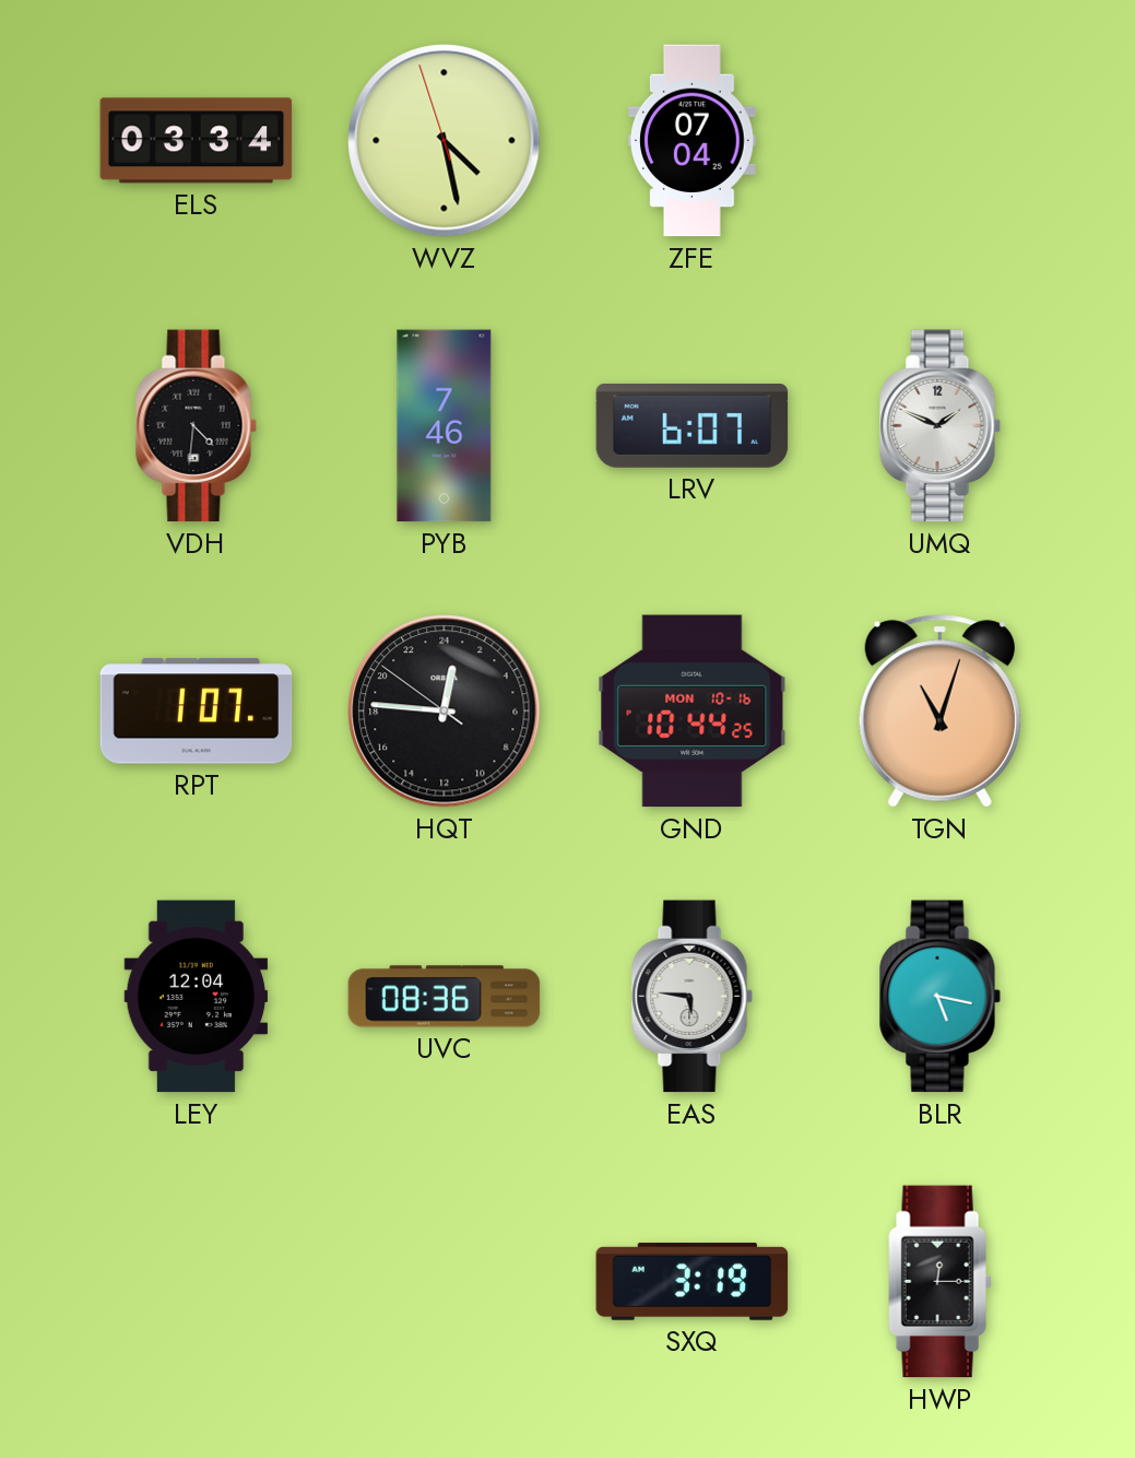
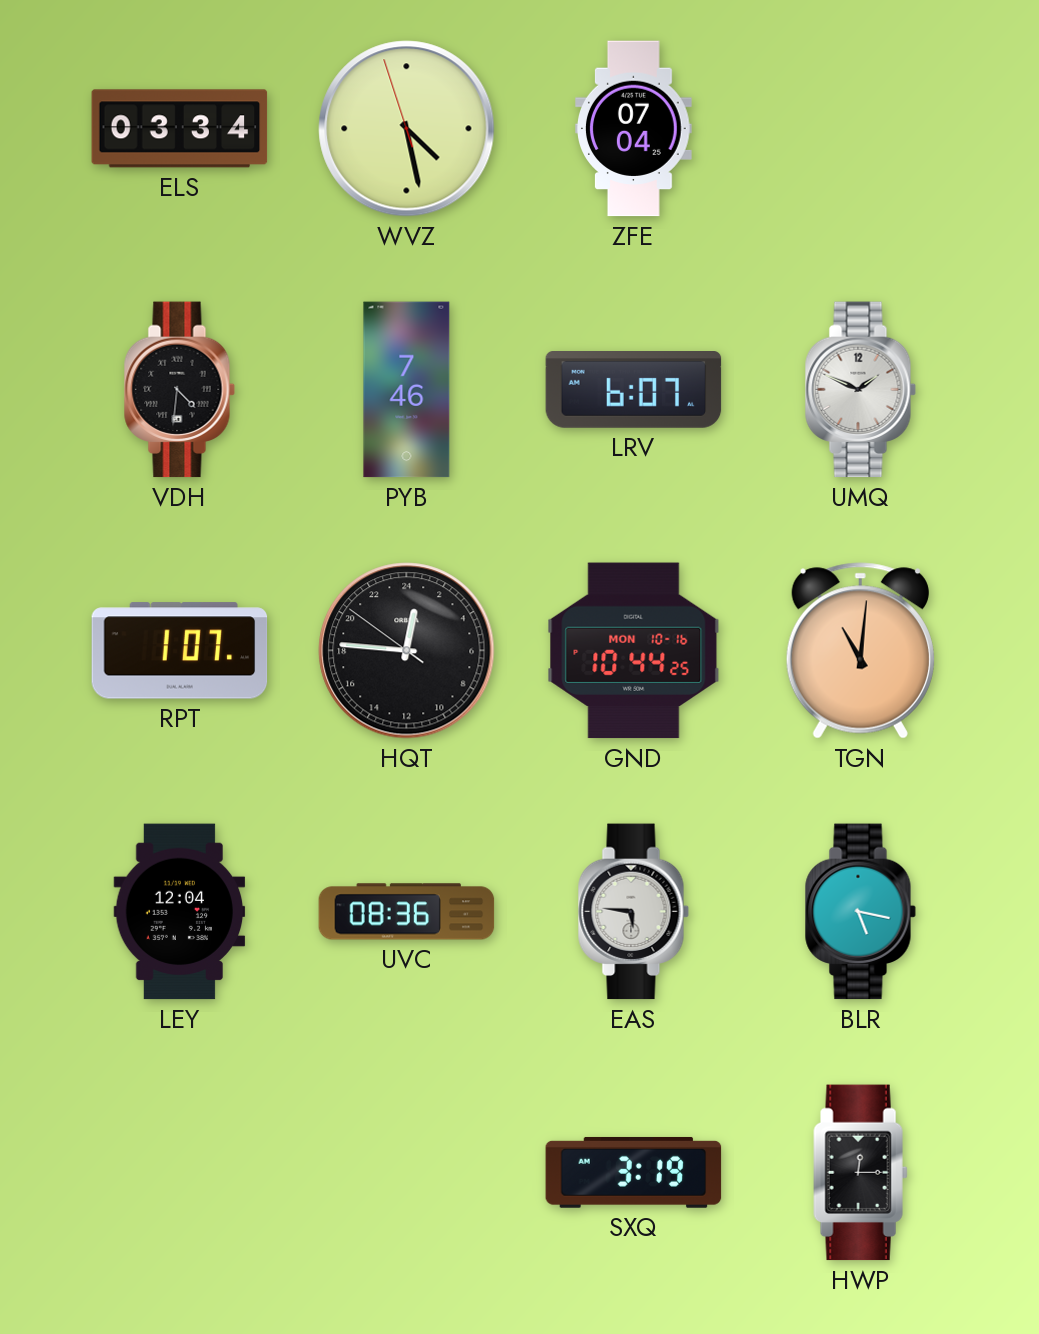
TGN: 11:03 -> 11:01 (860, 651)
